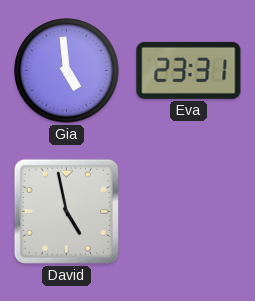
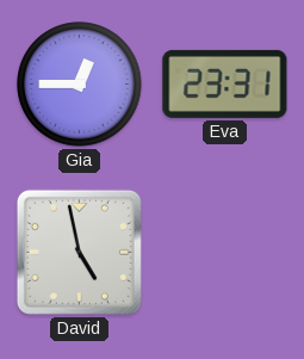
Gia: 4:59 -> 12:45 (80, 85)
